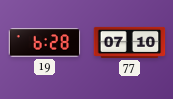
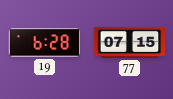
77: 07:10 -> 07:15 (130, 42)
